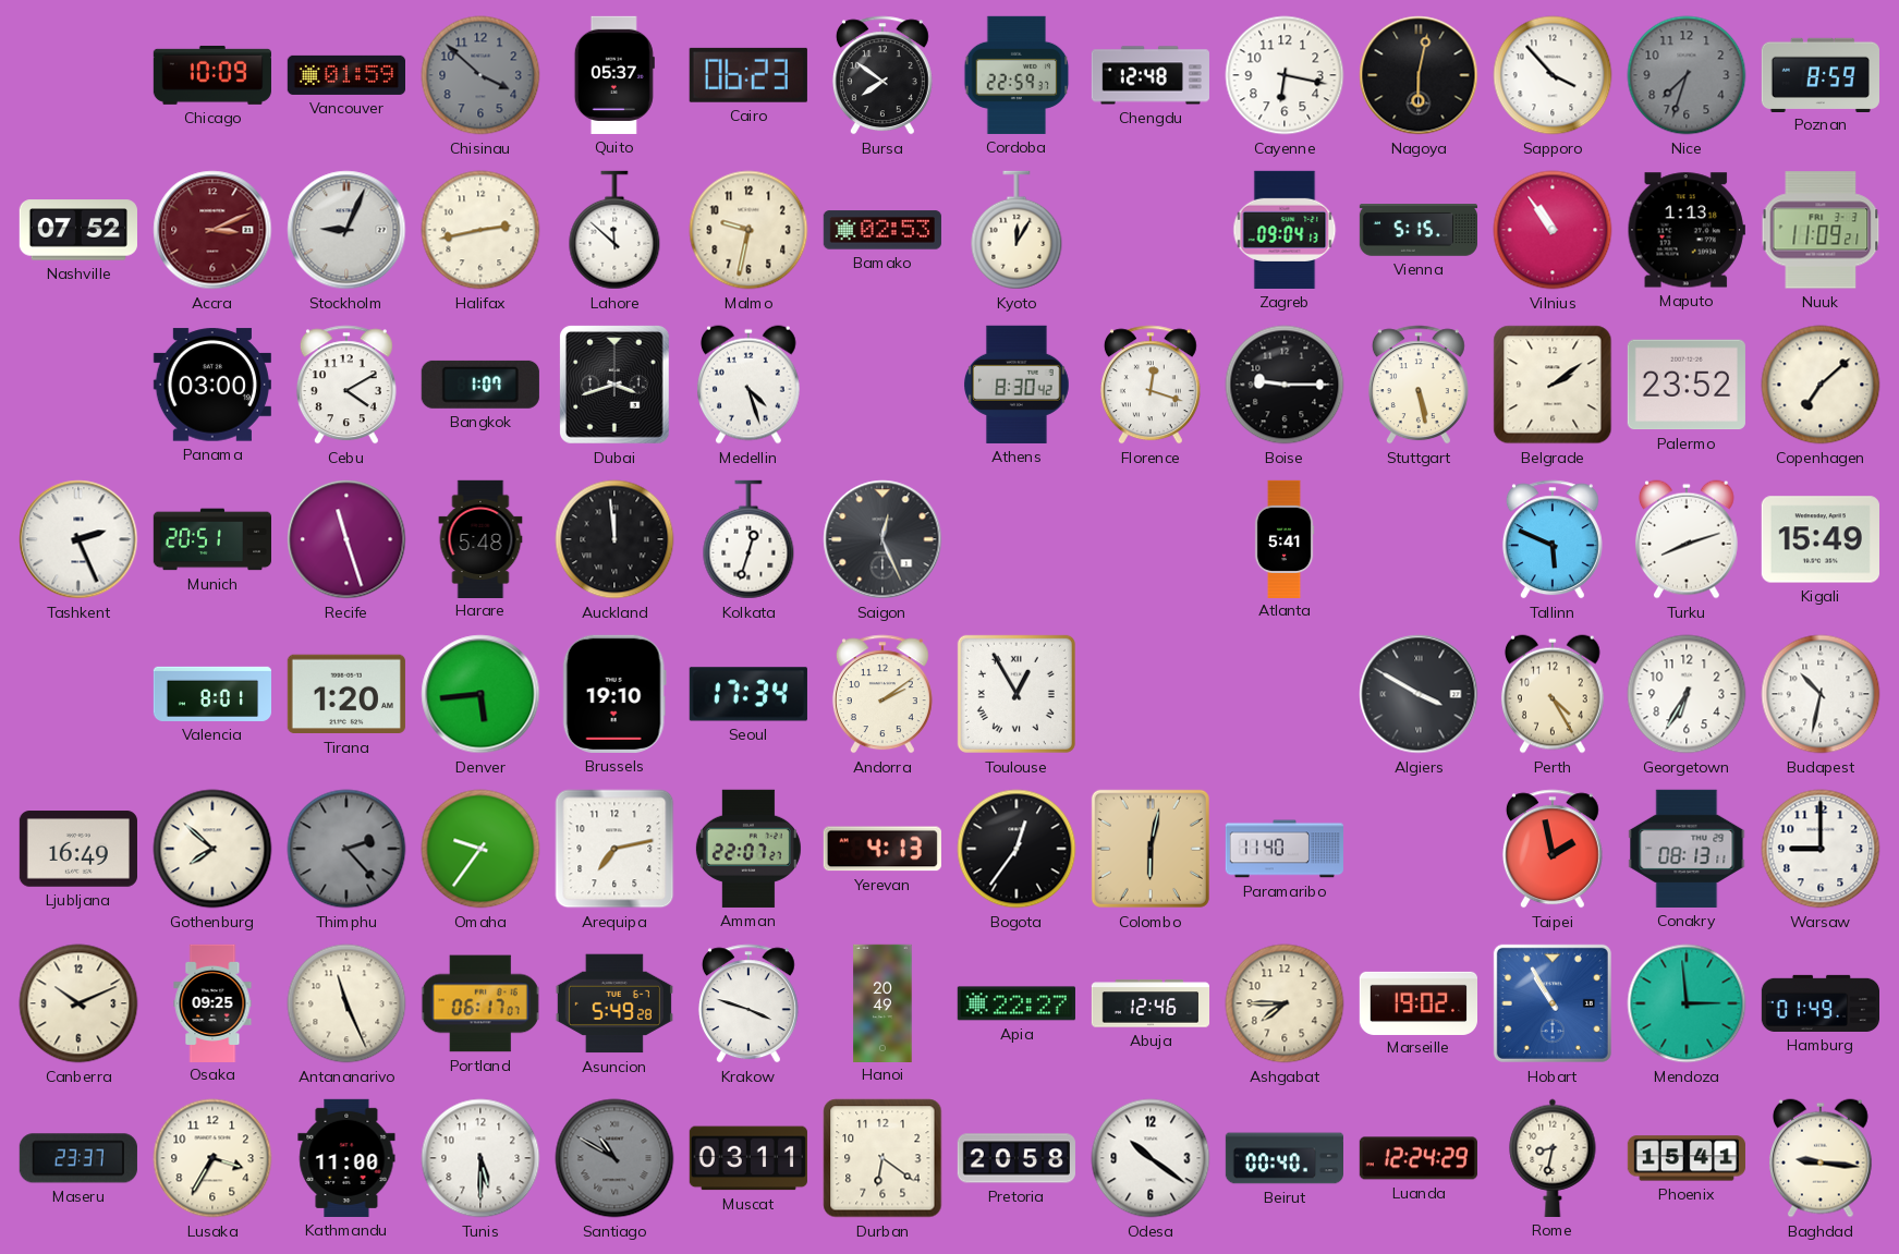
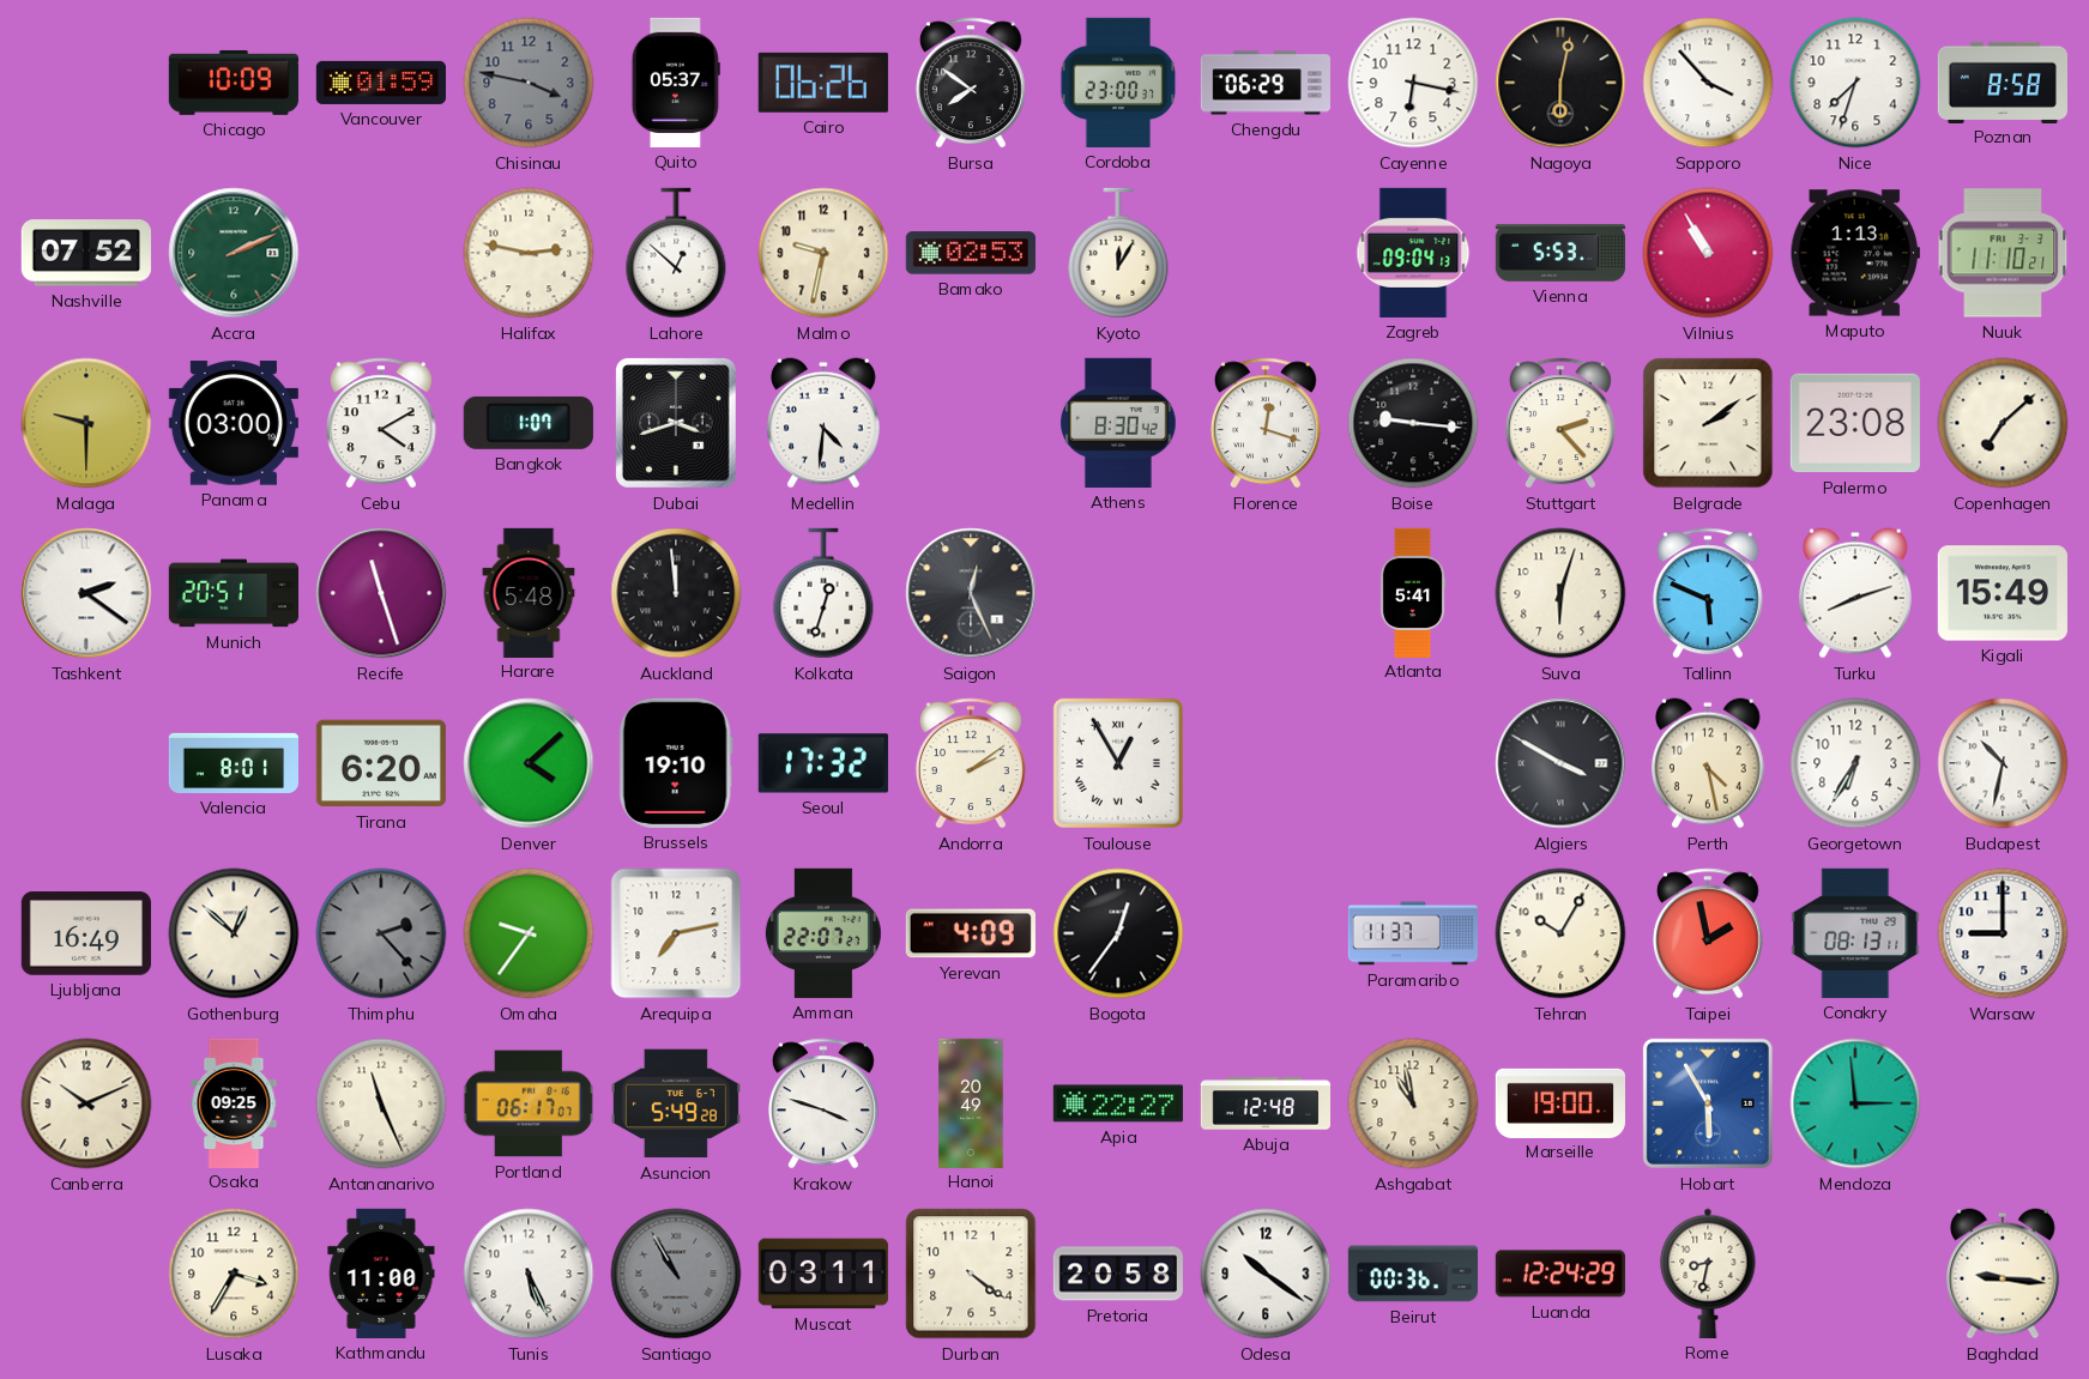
Chisinau: 3:52 -> 3:47 (529, 83)
Cairo: 06:23 -> 06:26 (823, 83)
Cordoba: 22:59 -> 23:00 (1118, 83)
Chengdu: 12:48 -> 06:29 (1266, 83)
Nice dial: grey -> white (1855, 83)
Poznan: 8:59 -> 8:58 (2003, 81)
Accra: 3:11 -> 2:11 (234, 253)
Accra dial: burgundy -> green (234, 253)
Stockholm: 9:04 -> none (346, 230)
Halifax: 2:43 -> 2:47 (529, 253)
Lahore: 11:52 -> 12:52 (676, 253)
Vienna: 5:15 -> 5:53 (1559, 253)
Vilnius: 10:54 -> 10:55 (1708, 253)
Nuuk: 11:09 -> 11:10 (2003, 253)
Malaga: none -> 9:30 (86, 423)
Medellin: 4:27 -> 4:31 (823, 423)
Boise: 9:15 -> 9:16 (1413, 423)
Stuttgart: 5:28 -> 2:23 (1560, 423)
Palermo: 23:52 -> 23:08 (1855, 423)
Tashkent: 2:26 -> 2:21 (86, 593)
Suva: none -> 6:03 (1560, 593)
Tirana: 1:20 -> 6:20 (381, 763)
Denver: 5:44 -> 4:08 (529, 763)
Seoul: 17:34 -> 17:32 (823, 763)
Perth: 4:25 -> 4:28 (1708, 763)
Gothenburg: 7:52 -> 12:52 (234, 933)
Yerevan: 4:13 -> 4:09 (971, 933)
Colombo: 6:02 -> none (1151, 849)
Paramaribo: 11:40 -> 11:37 (1413, 933)
Tehran: none -> 10:05 (1560, 933)
Abuja: 12:46 -> 12:48 (1264, 1103)
Ashgabat: 7:45 -> 10:58 (1413, 1103)
Marseille: 19:02 -> 19:00 (1559, 1102)
Hobart: 10:55 -> 5:55 (1708, 1103)
Hamburg: 01:49 -> none (1819, 1003)
Maseru: 23:37 -> none (78, 1158)
Tunis: 5:30 -> 5:26 (529, 1274)
Santiago: 10:50 -> 10:55 (676, 1274)
Durban: 6:21 -> 4:21 (971, 1274)
Beirut: 00:40 -> 00:36 (1412, 1274)
Phoenix: 15:41 -> none (1687, 1158)
